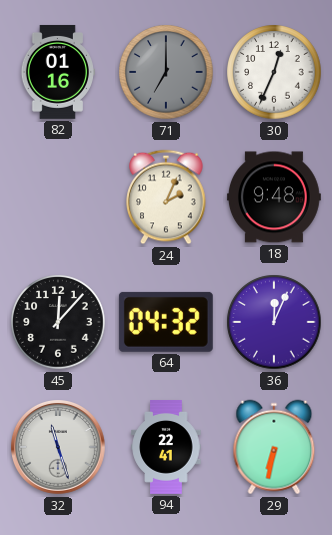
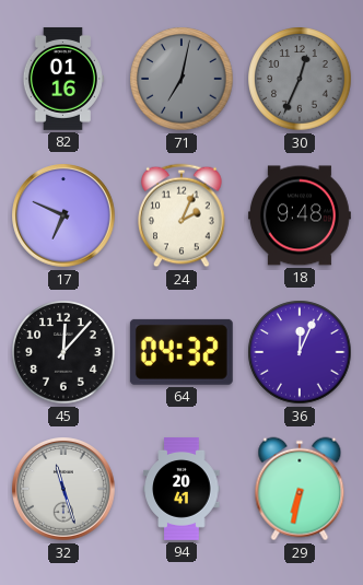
71: 7:00 -> 7:02 (181, 79)
30 dial: white -> grey (300, 79)
17: none -> 6:49 (65, 217)
94: 22:41 -> 20:41 (181, 490)
